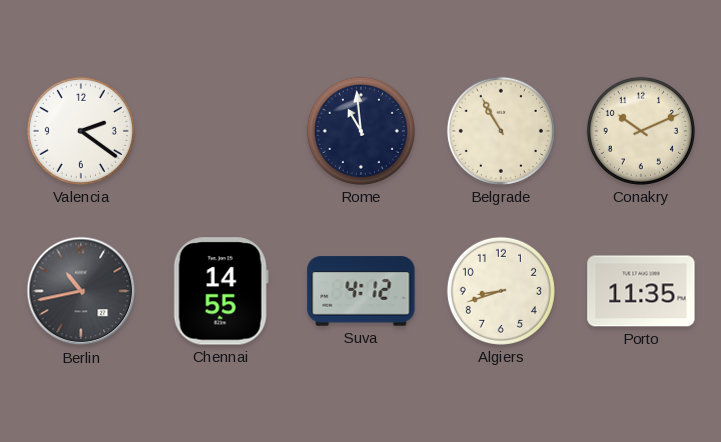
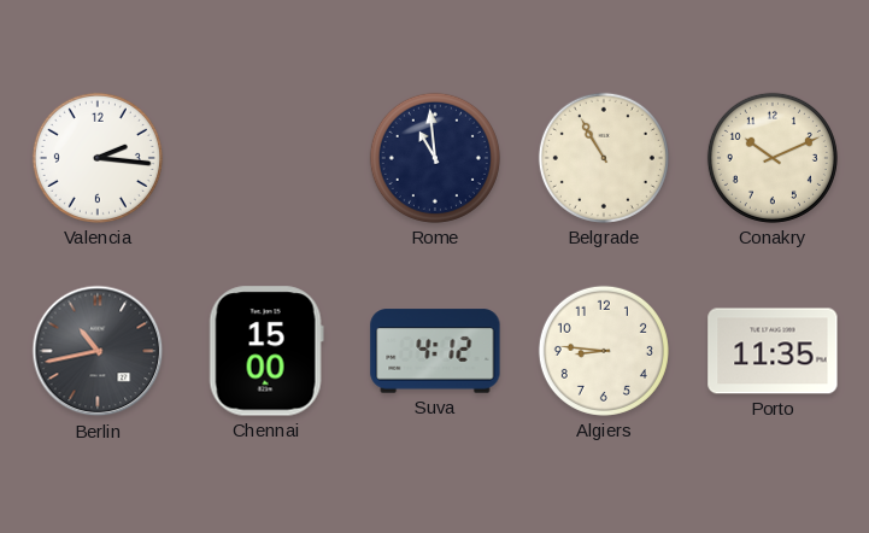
Valencia: 2:21 -> 2:16 (98, 158)
Chennai: 14:55 -> 15:00 (266, 351)
Algiers: 8:42 -> 8:46 (604, 351)
